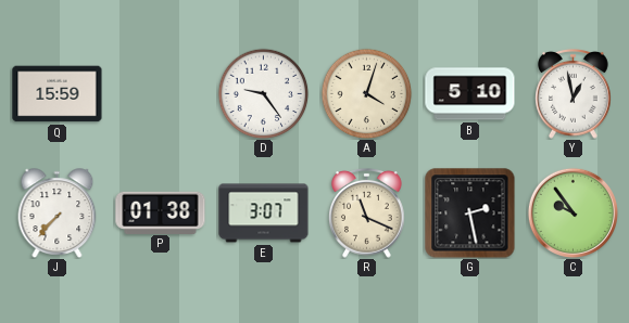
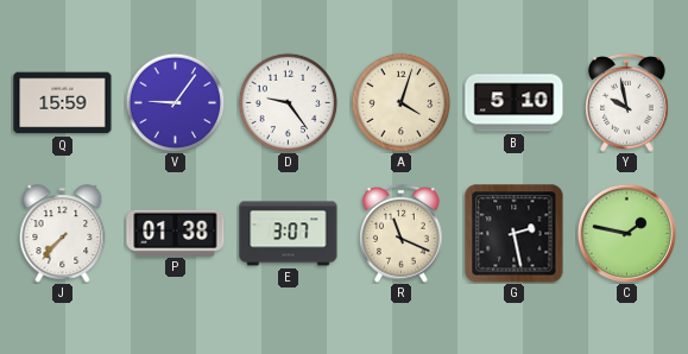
V: none -> 9:06 (175, 102)
Y: 12:58 -> 9:58 (627, 102)
C: 9:54 -> 1:47 (626, 233)
